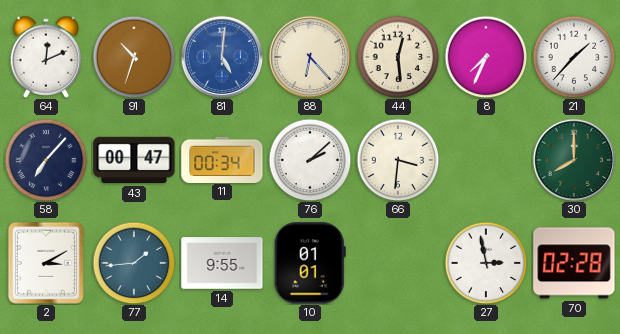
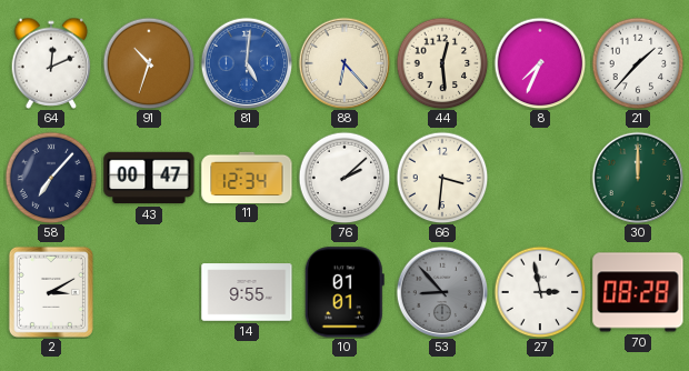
11: 00:34 -> 12:34 (247, 177)
30: 8:00 -> 12:00 (637, 177)
77: 1:44 -> none (134, 263)
53: none -> 8:53 (441, 291)
70: 02:28 -> 08:28 (638, 292)
